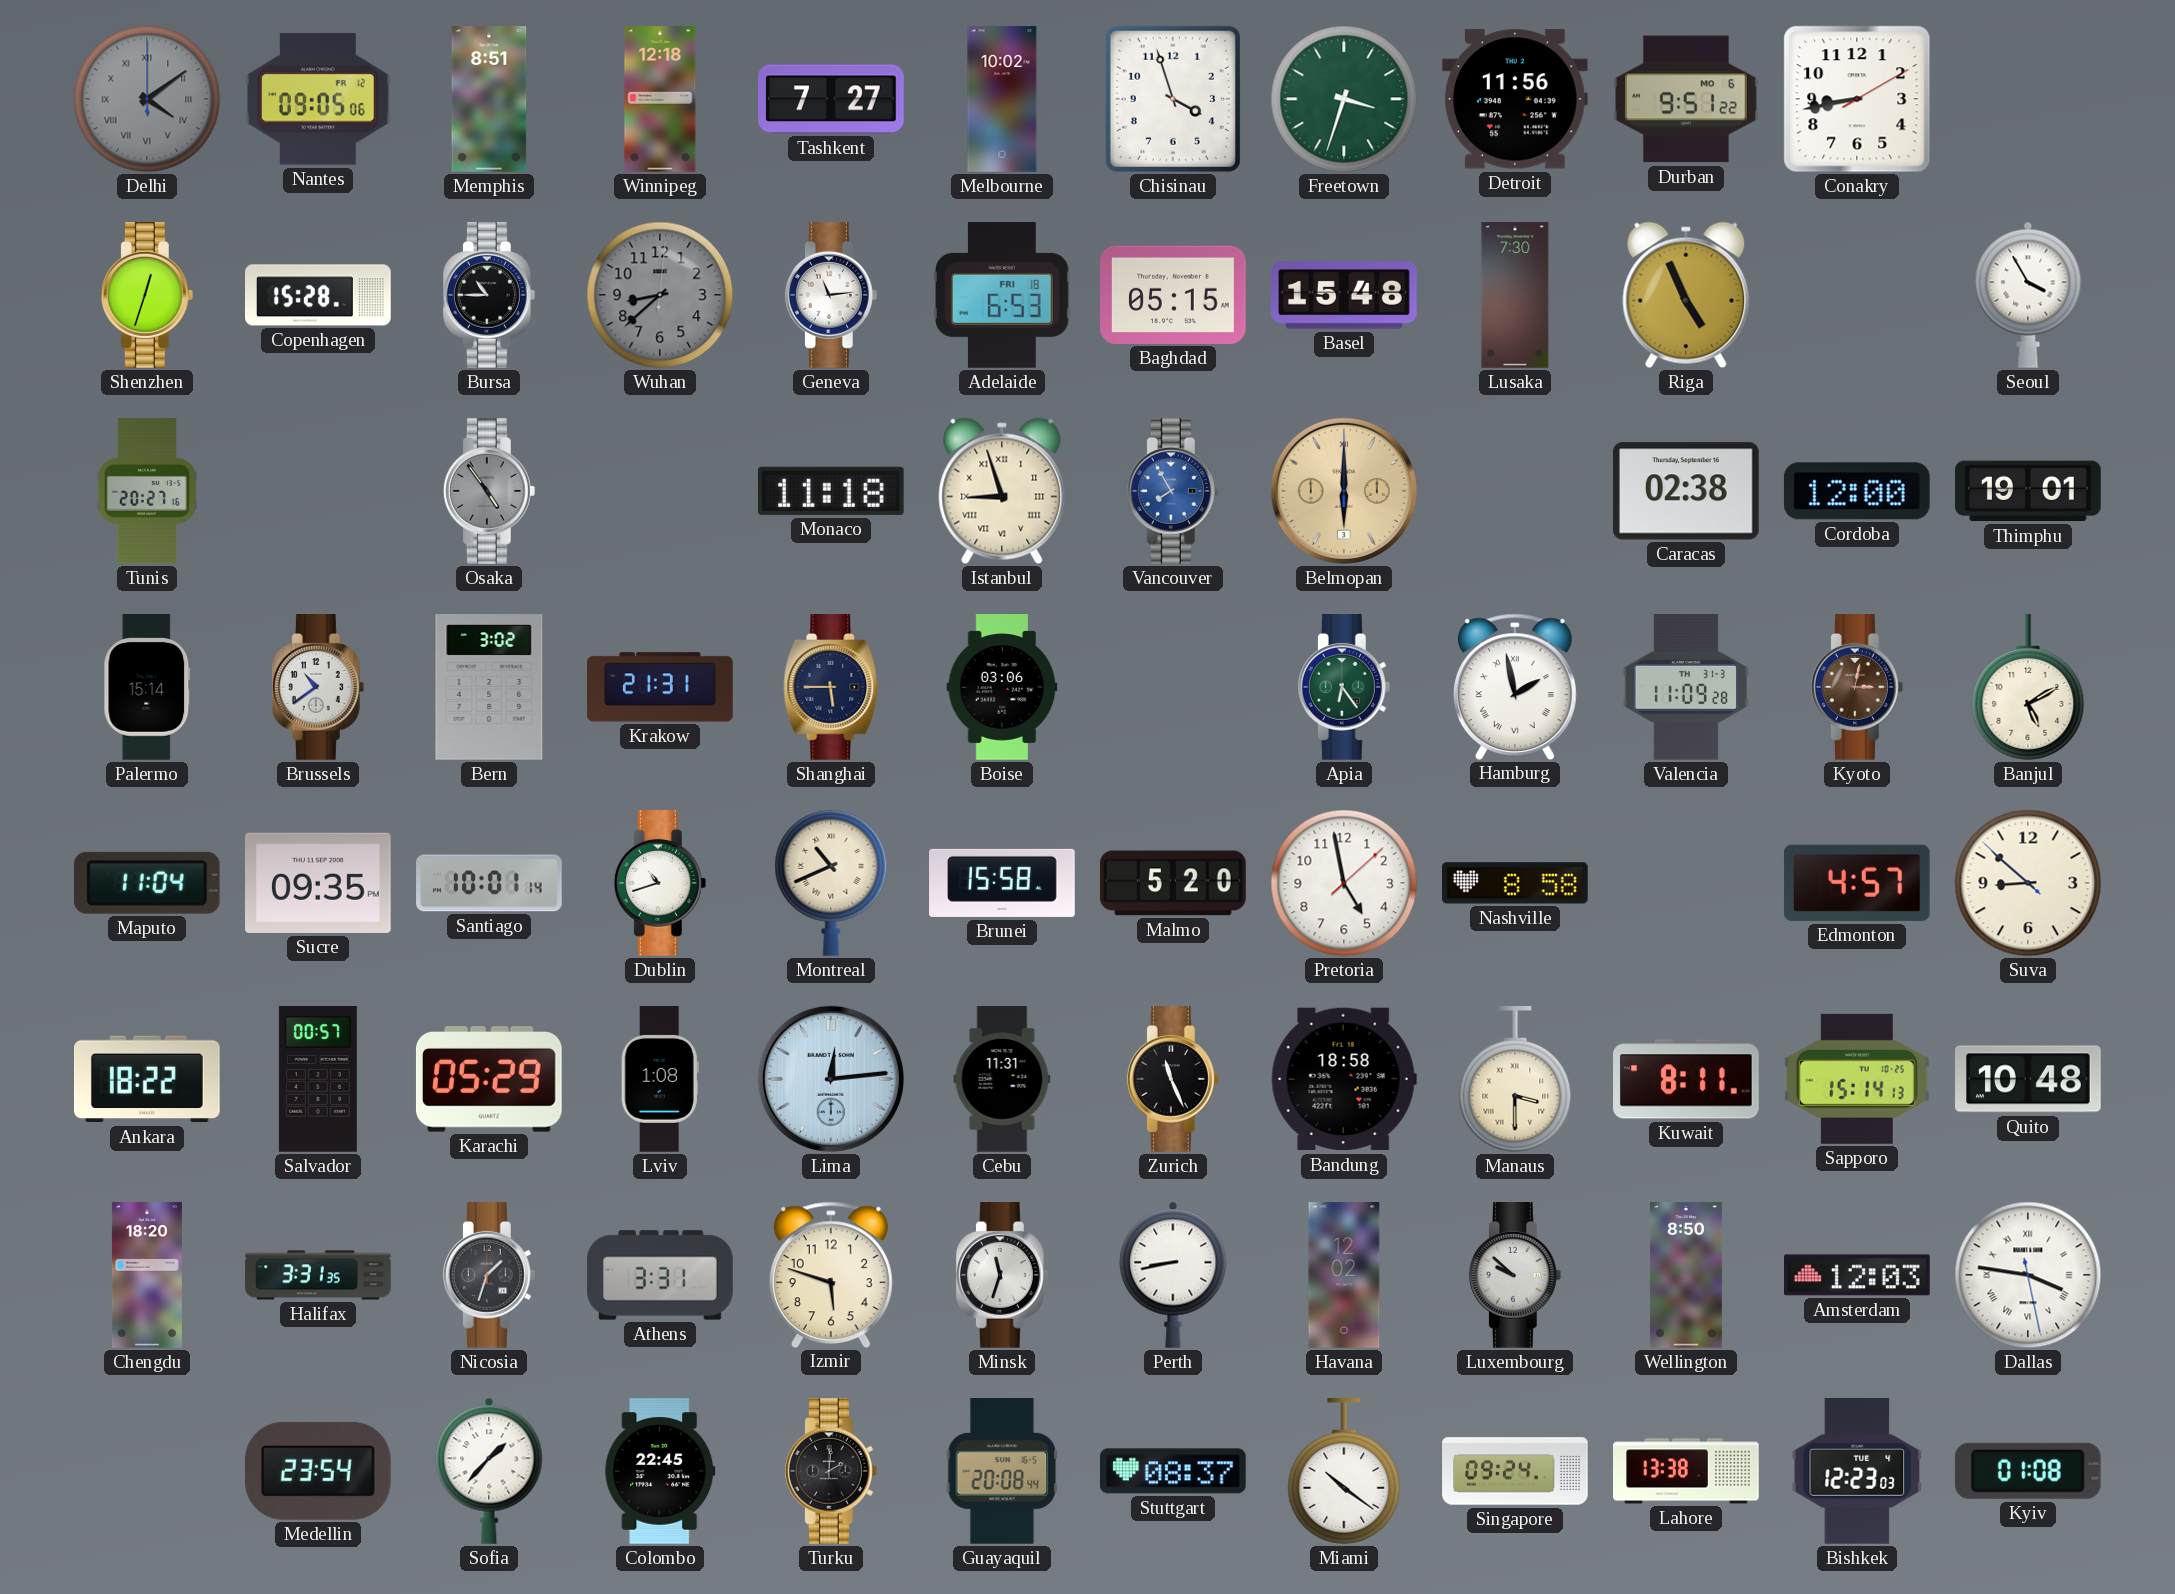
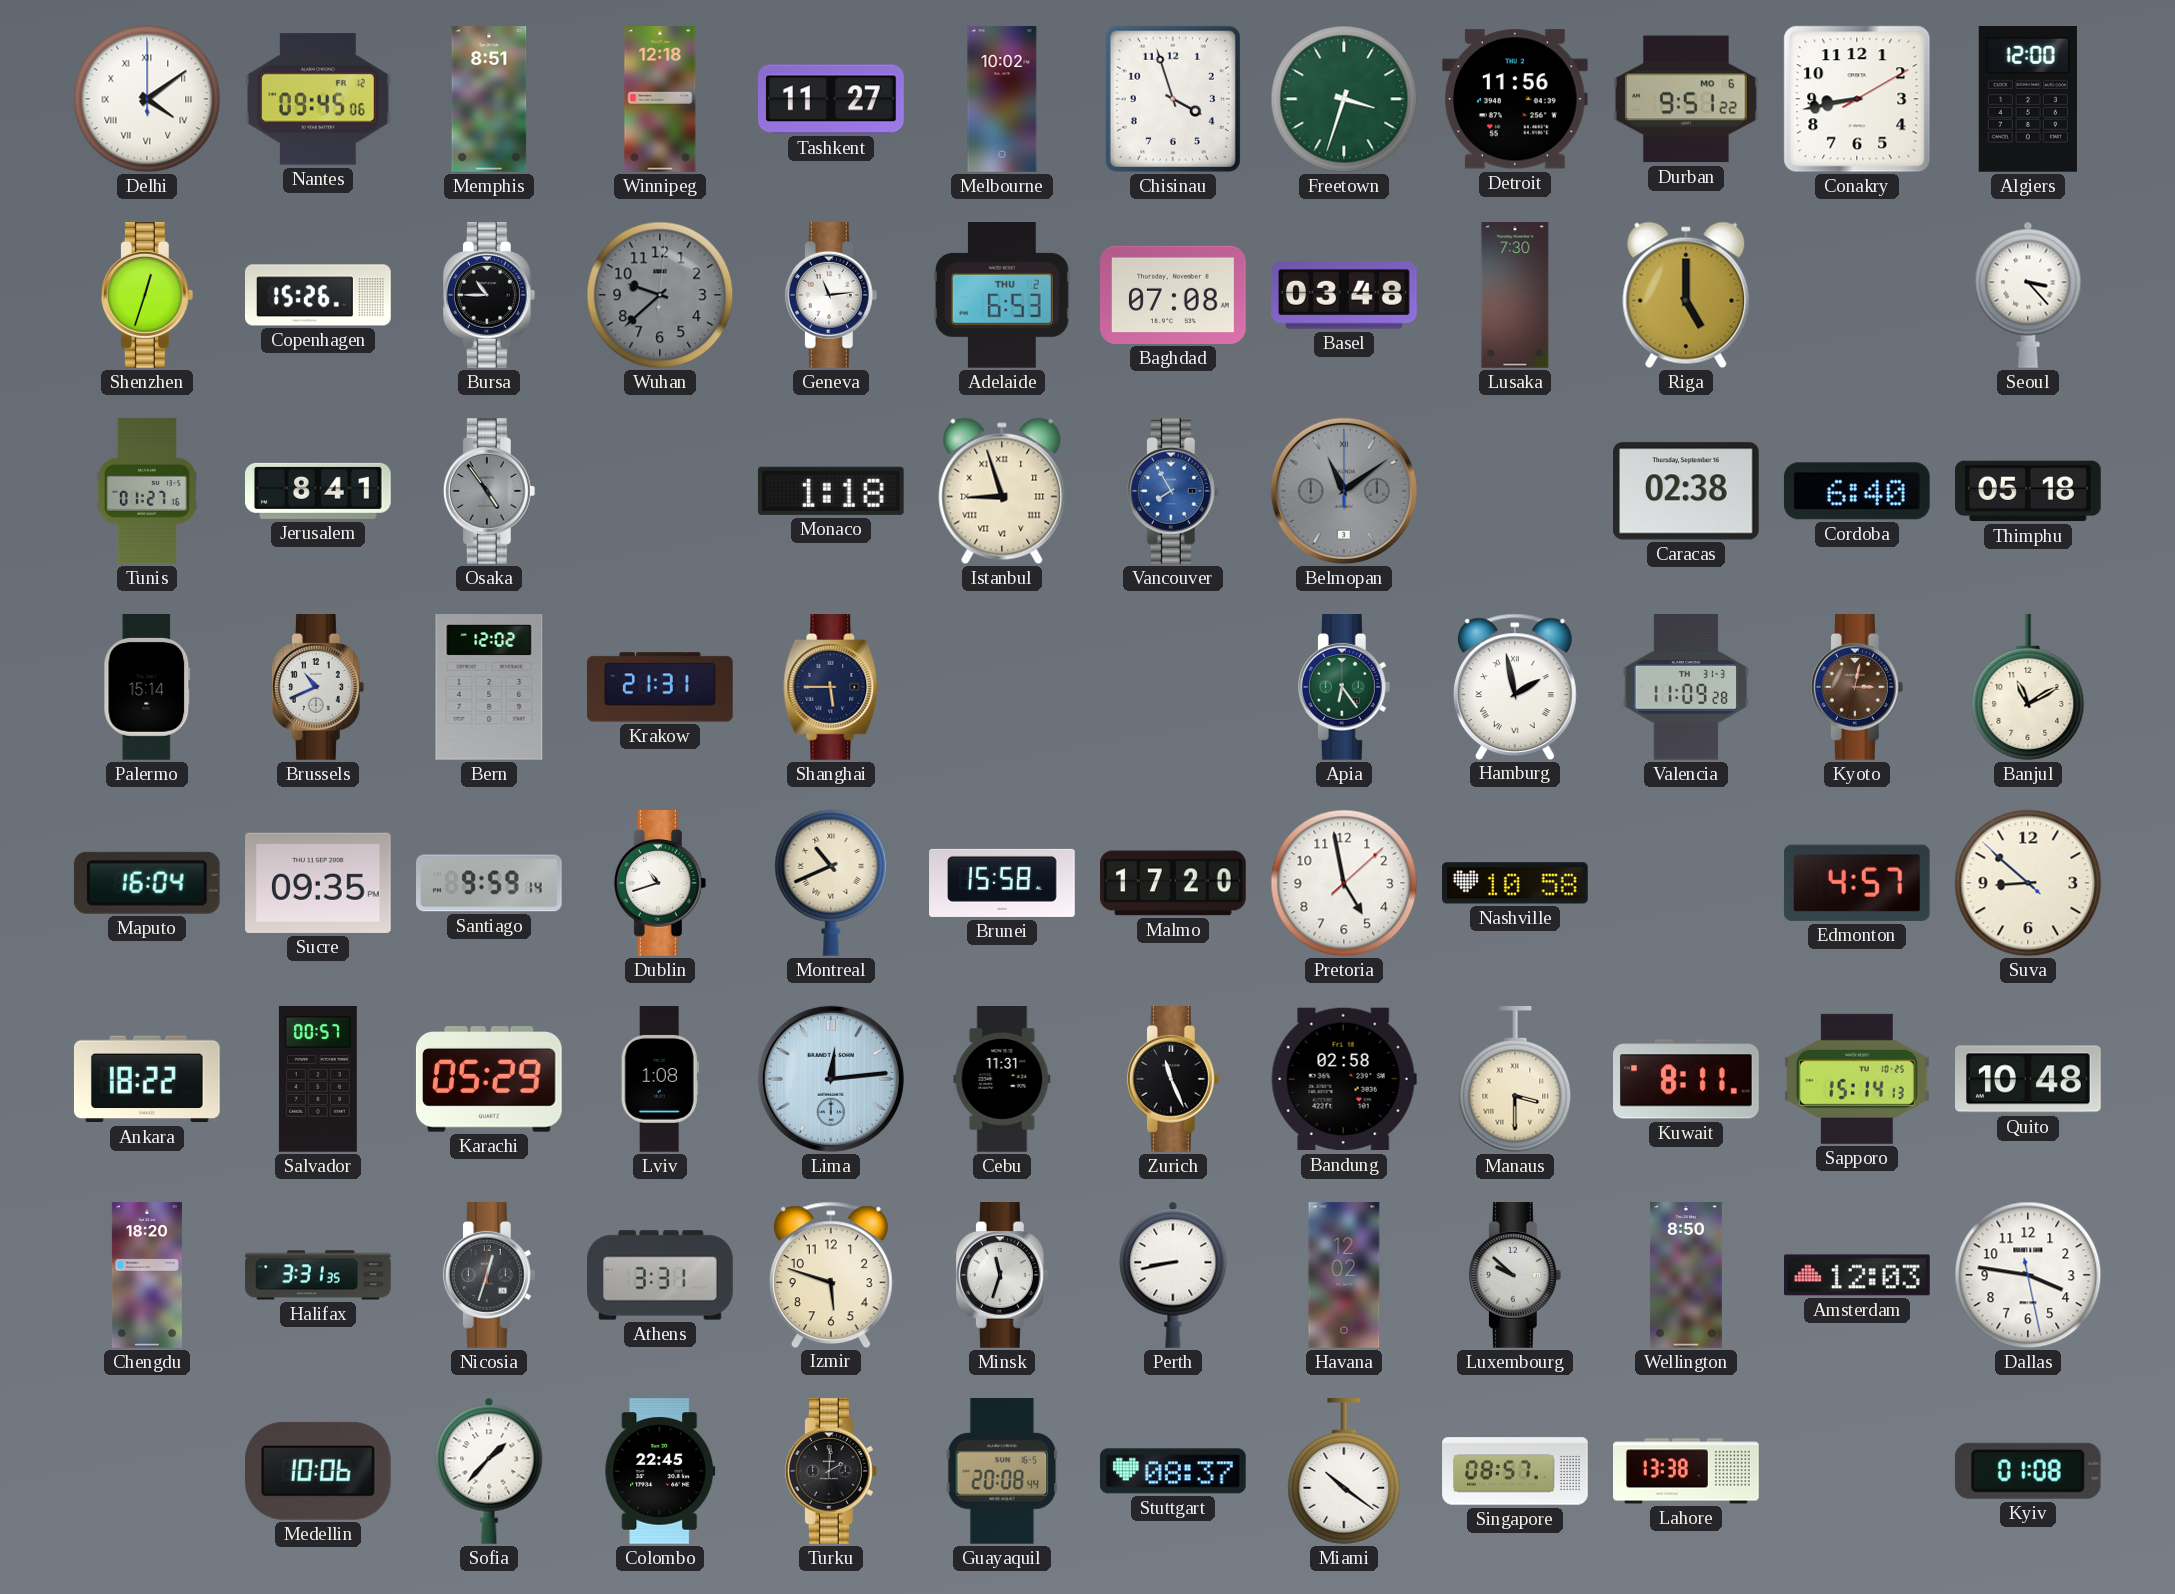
Delhi dial: grey -> white (147, 99)
Nantes: 09:05 -> 09:45 (319, 99)
Tashkent: 7:27 -> 11:27 (832, 99)
Algiers: none -> 12:00 (2028, 100)
Copenhagen: 15:28 -> 15:26 (319, 295)
Wuhan: 8:38 -> 9:38 (660, 295)
Adelaide date: FRI 18 -> THU 2 (1003, 296)
Baghdad: 05:15 -> 07:08 (1174, 295)
Basel: 15:48 -> 03:48 (1345, 295)
Riga: 4:56 -> 5:00 (1686, 295)
Seoul: 3:55 -> 3:23 (2028, 295)
Tunis: 20:27 -> 01:27 (147, 491)
Jerusalem: none -> 8:41 (319, 491)
Monaco: 11:18 -> 1:18 (831, 491)
Belmopan: 6:00 -> 11:09 (1344, 491)
Belmopan dial: champagne -> grey (1344, 491)
Cordoba: 12:00 -> 6:40 (1857, 491)
Thimphu: 19:01 -> 05:18 (2029, 491)
Brussels: 10:39 -> 10:41 (318, 688)
Bern: 3:02 -> 12:02 (489, 687)
Boise: 03:06 -> none (1002, 687)
Banjul: 5:10 -> 11:10 (2028, 688)
Maputo: 11:04 -> 16:04 (147, 883)
Santiago: 10:01 -> 9:59 (489, 883)
Malmo: 5:20 -> 17:20 (1173, 883)
Nashville: 8:58 -> 10:58 (1516, 883)
Bandung: 18:58 -> 02:58 (1344, 1079)
Nicosia: 1:33 -> 12:33 (489, 1276)
Dallas numerals: Roman -> Arabic (2028, 1275)
Medellin: 23:54 -> 10:06 (318, 1471)
Singapore: 09:24 -> 08:57 (1515, 1471)
Bishkek: 12:23 -> none (1857, 1471)
